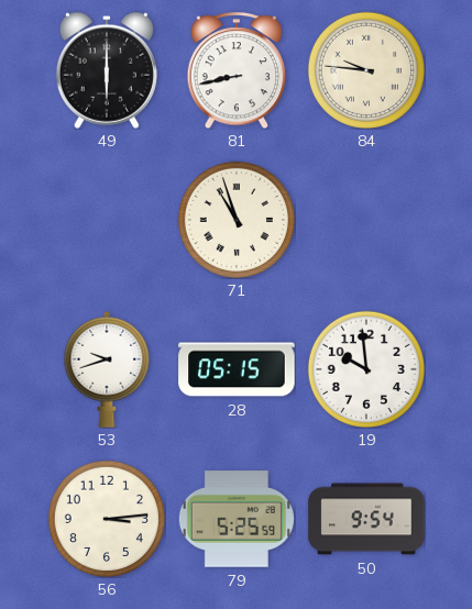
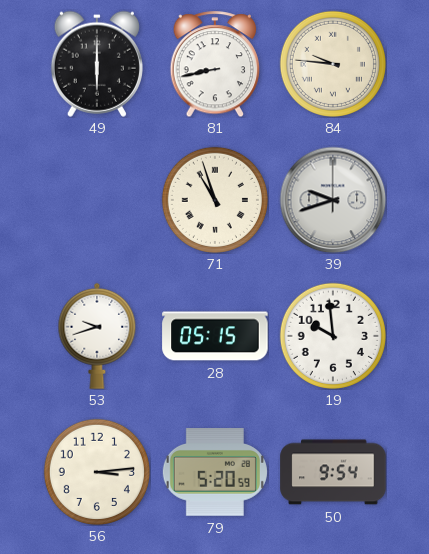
39: none -> 9:42 (333, 200)
79: 5:25 -> 5:20 (215, 472)
